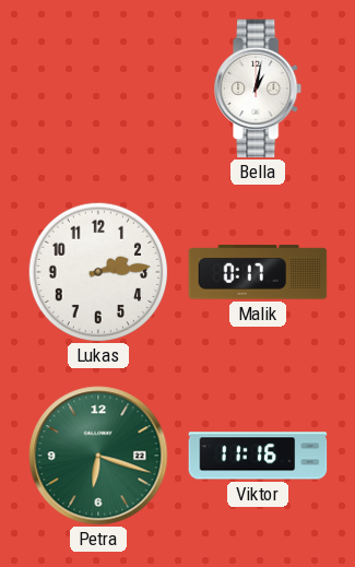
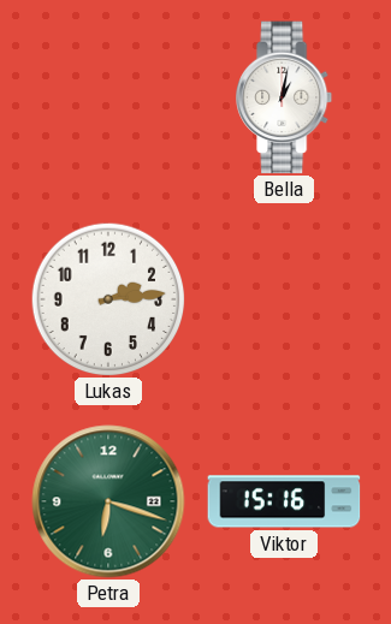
Malik: 0:17 -> none (258, 272)
Viktor: 11:16 -> 15:16 (284, 501)
